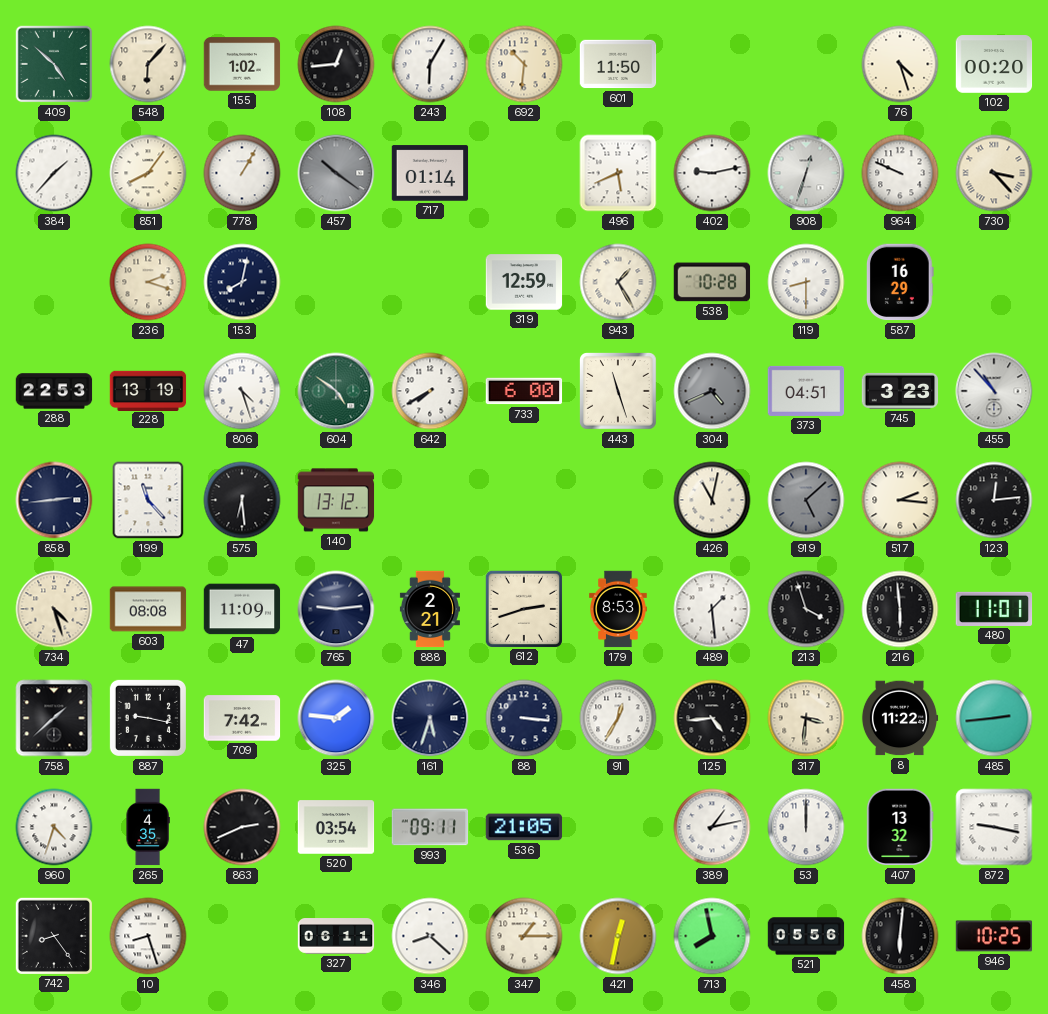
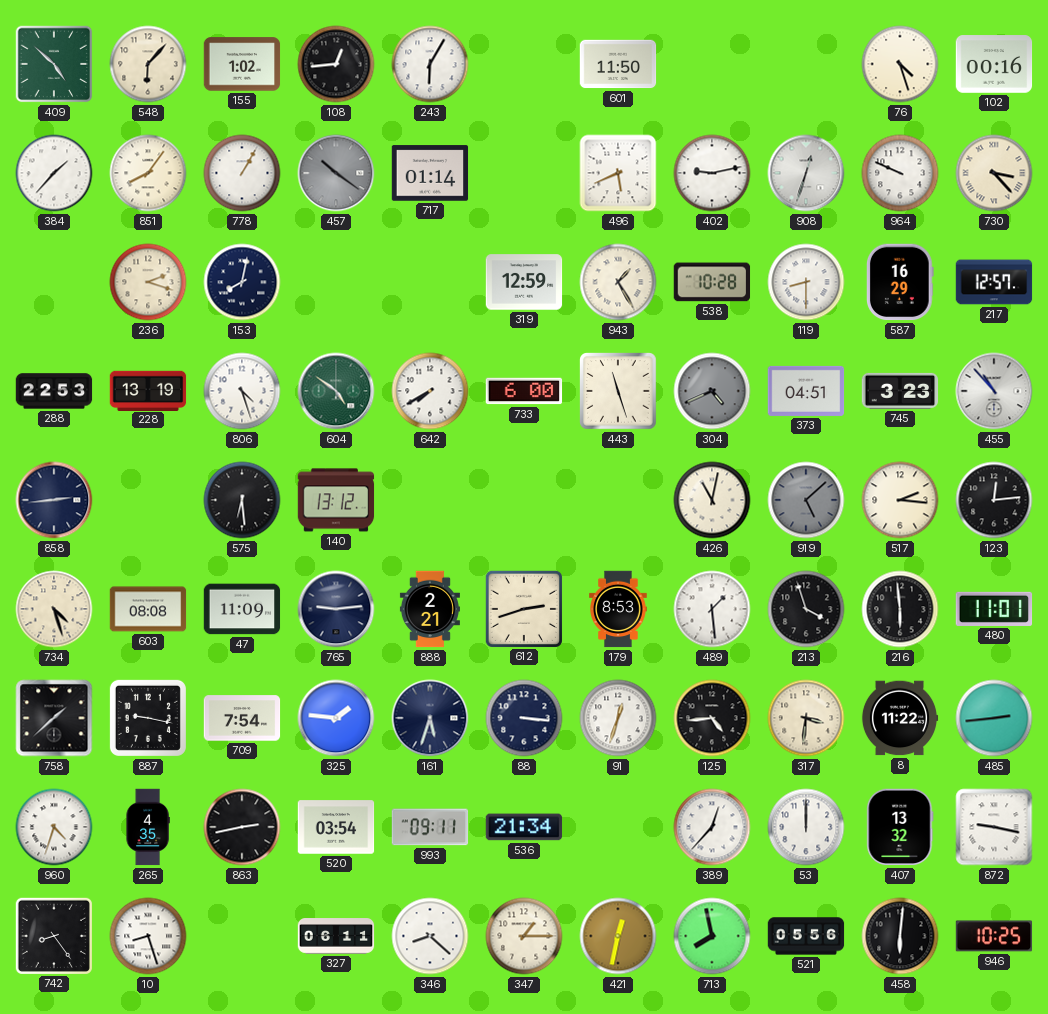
692: 10:31 -> none (524, 64)
102: 00:20 -> 00:16 (994, 64)
217: none -> 12:57 (994, 282)
199: 11:23 -> none (148, 500)
709: 7:42 -> 7:54 (242, 718)
91: 12:35 -> 12:33 (618, 718)
863: 2:41 -> 2:43 (242, 827)
536: 21:05 -> 21:34 (524, 827)
389: 1:13 -> 12:37 (712, 827)
